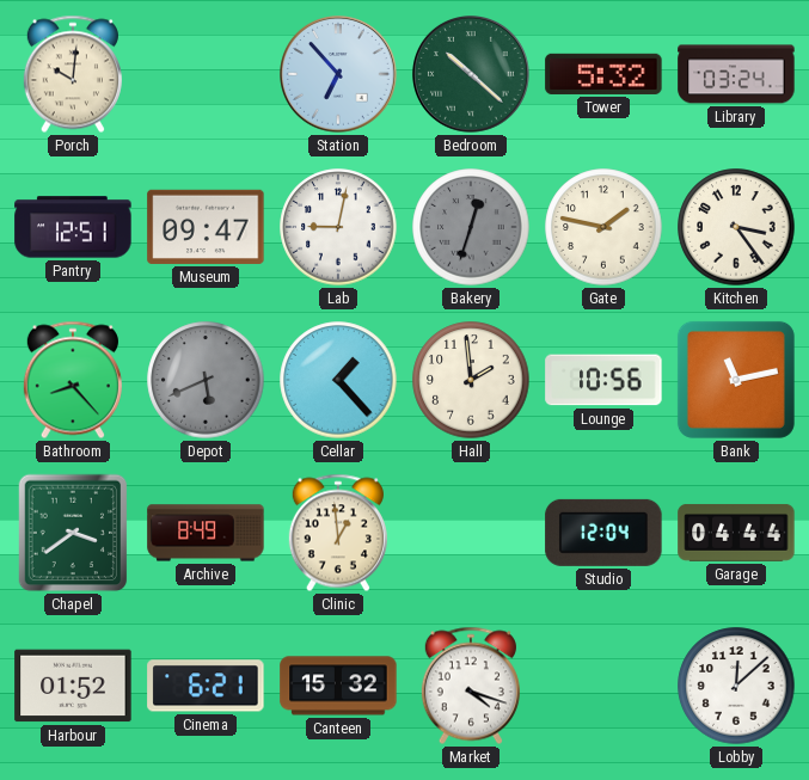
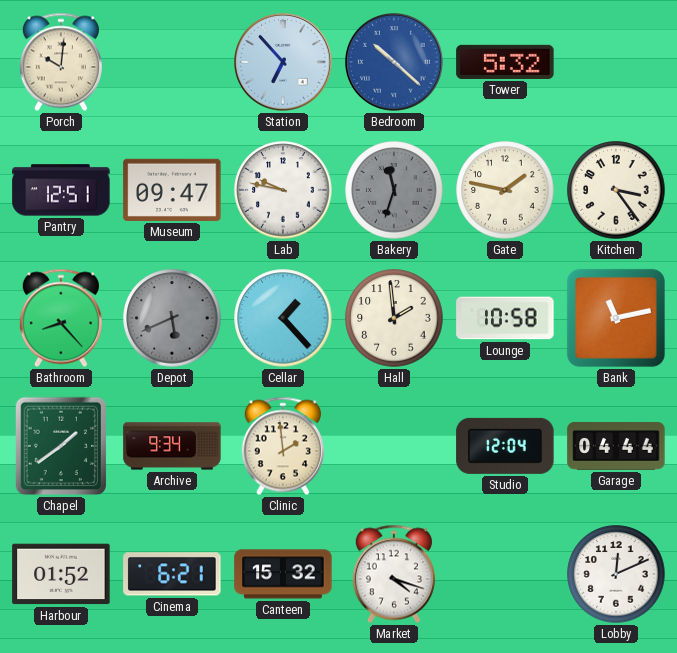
Bedroom dial: green -> blue (395, 63)
Library: 03:24 -> none (736, 74)
Lab: 9:02 -> 9:47 (283, 190)
Bakery: 12:33 -> 11:33 (394, 190)
Lounge: 10:56 -> 10:58 (505, 318)
Chapel: 3:39 -> 1:39 (61, 446)
Archive: 8:49 -> 9:34 (172, 446)
Clinic: 12:59 -> 1:59 (283, 446)
Lobby: 12:08 -> 12:11 (616, 574)
